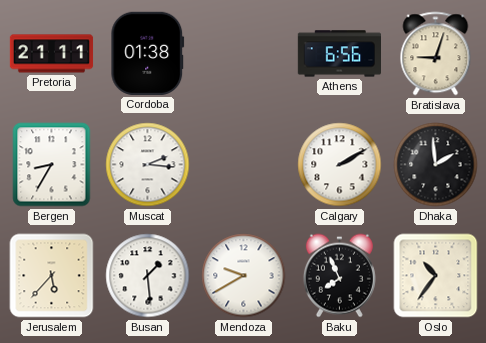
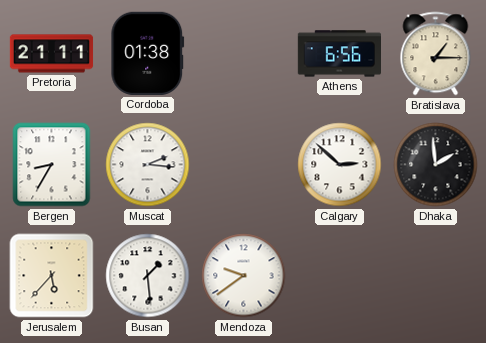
Bratislava: 9:03 -> 1:15 (436, 54)
Calgary: 2:10 -> 2:52 (340, 165)
Mendoza: 9:40 -> 9:39 (244, 276)
Baku: 7:56 -> none (339, 276)
Oslo: 10:36 -> none (436, 276)
